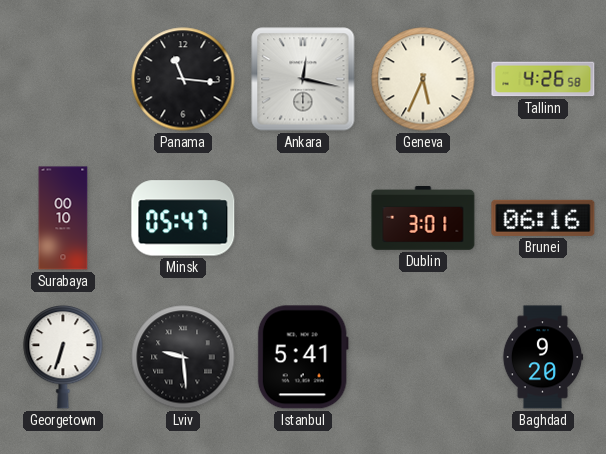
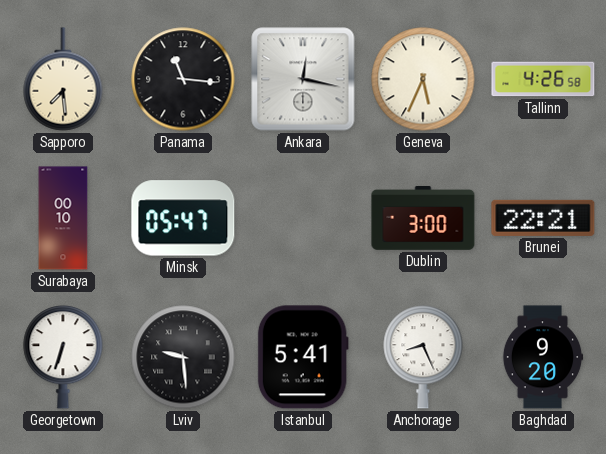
Sapporo: none -> 7:29 (63, 79)
Dublin: 3:01 -> 3:00 (423, 218)
Brunei: 06:16 -> 22:21 (543, 218)
Anchorage: none -> 8:26 (423, 357)
